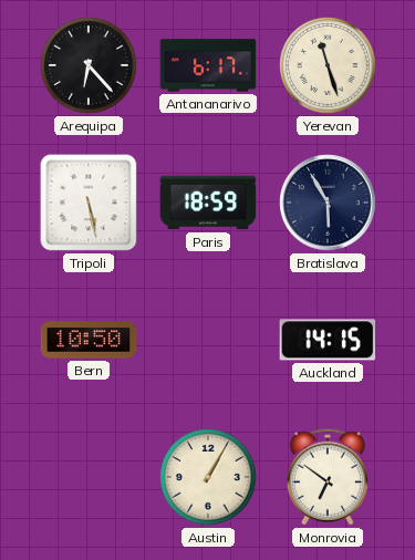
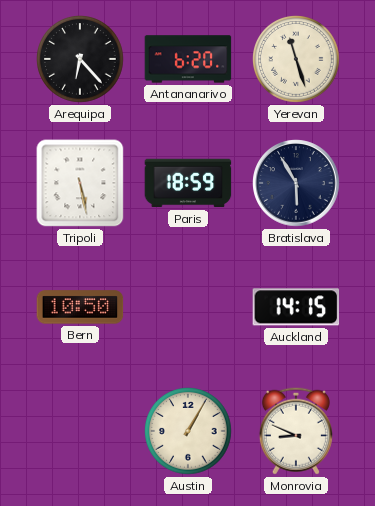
Antananarivo: 6:17 -> 6:20 (188, 59)
Monrovia: 6:51 -> 8:49 (296, 431)
